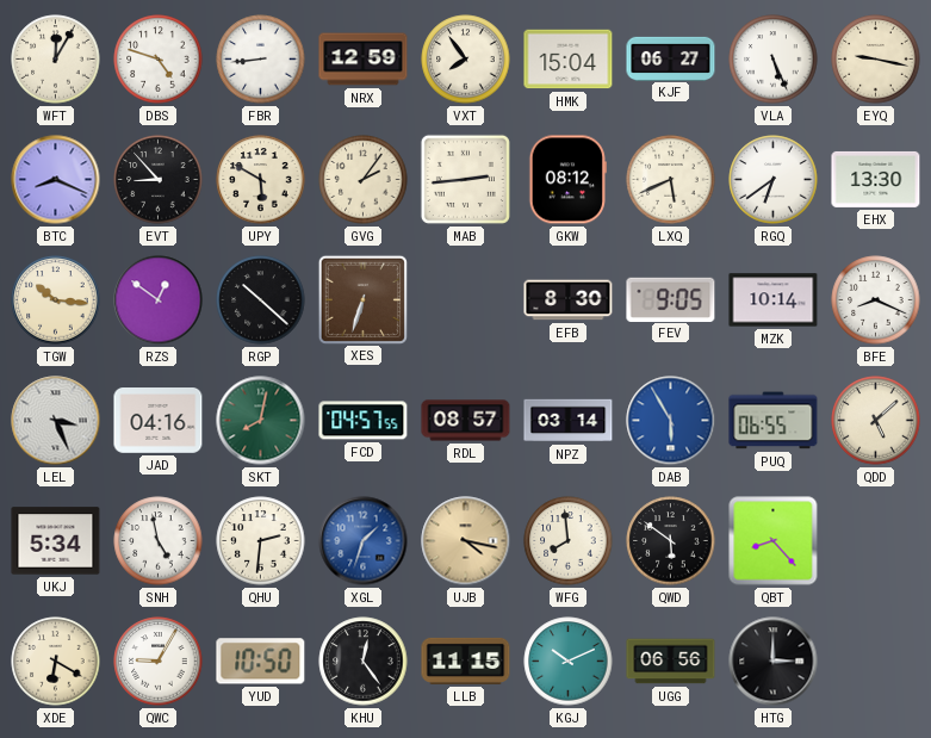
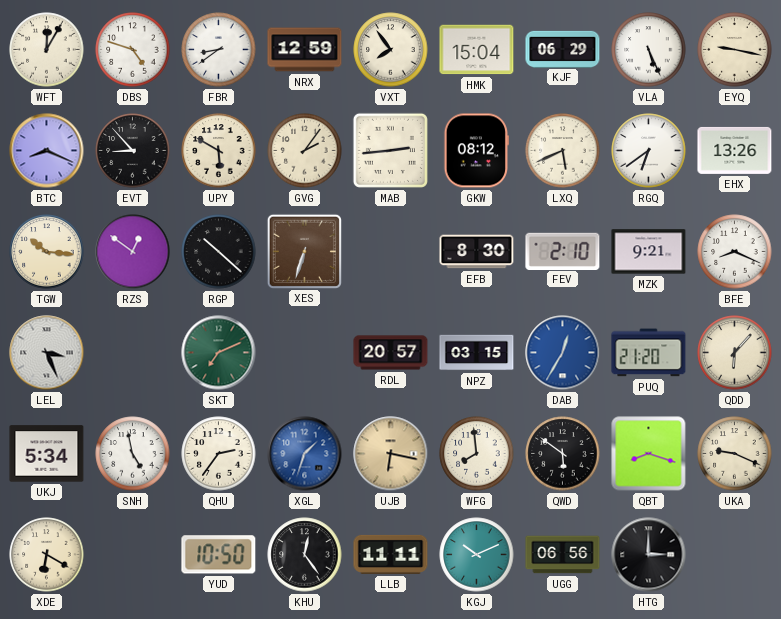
FBR: 8:44 -> 8:39 (219, 50)
KJF: 06:27 -> 06:29 (563, 49)
EHX: 13:30 -> 13:26 (735, 150)
FEV: 9:05 -> 2:10 (563, 251)
MZK: 10:14 -> 9:21 (649, 252)
JAD: 04:16 -> none (159, 421)
SKT: 8:02 -> 7:11 (219, 353)
FCD: 04:57 -> none (364, 421)
RDL: 08:57 -> 20:57 (391, 353)
NPZ: 03:14 -> 03:15 (477, 353)
DAB: 5:55 -> 12:35 (563, 353)
PUQ: 06:55 -> 21:20 (649, 353)
QDD: 5:08 -> 6:07 (735, 353)
QHU: 2:31 -> 2:36 (219, 454)
UJB: 4:17 -> 6:17 (391, 454)
QBT: 8:23 -> 8:18 (649, 454)
UKA: none -> 9:19 (735, 454)
QWC: 9:05 -> none (159, 662)
LLB: 11:15 -> 11:11 (391, 554)
